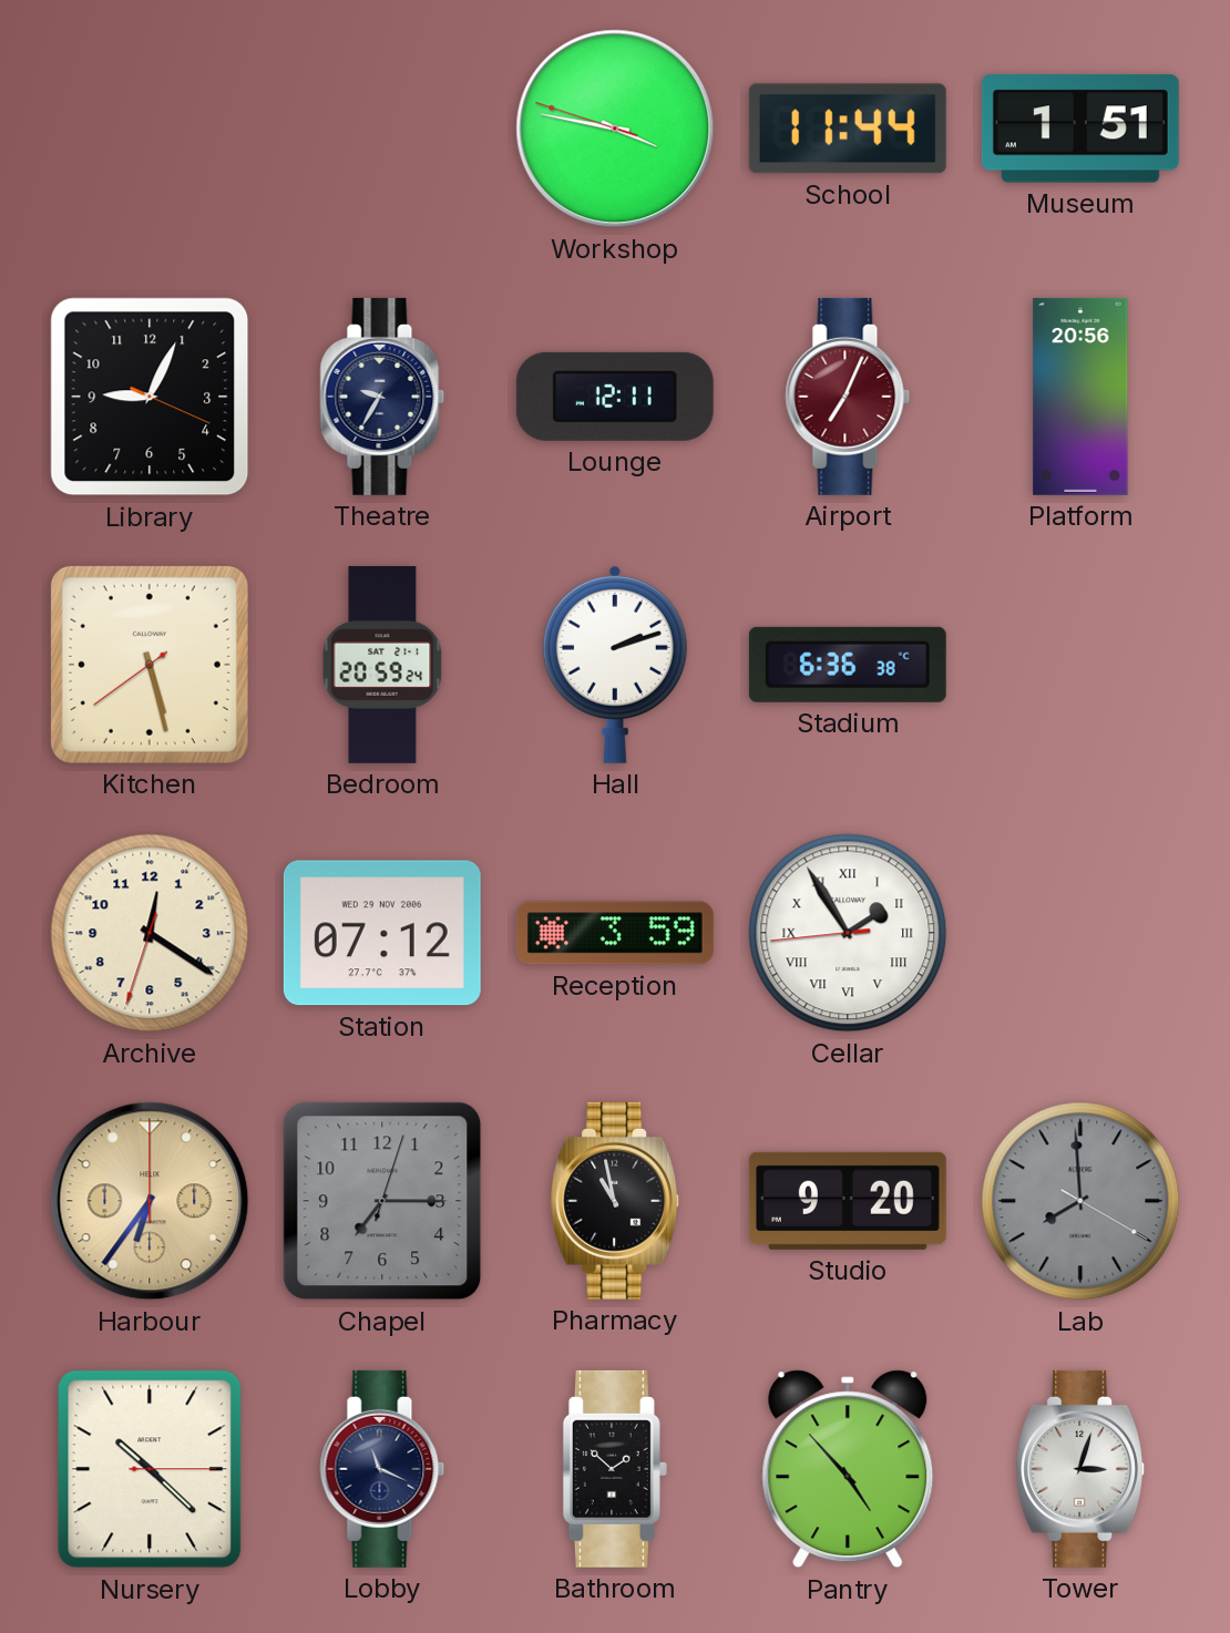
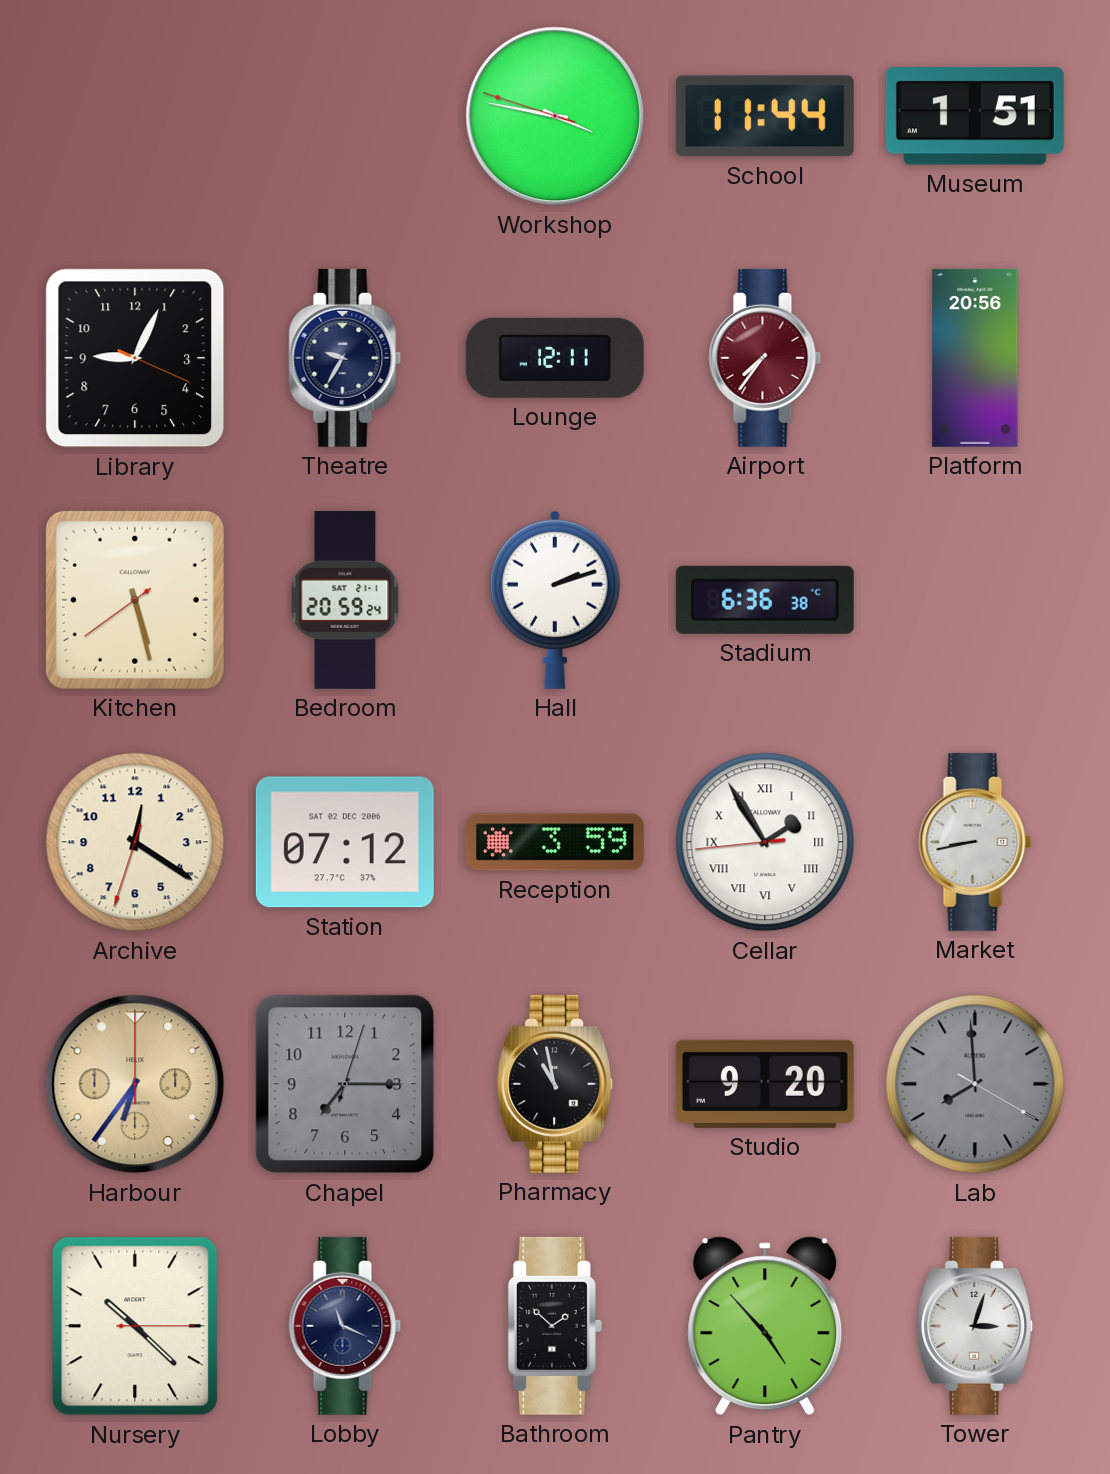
Airport: 7:04 -> 7:36 (765, 358)
Station date: WED 29 NOV 2006 -> SAT 02 DEC 2006 (345, 842)
Market: none -> 8:43 (975, 842)
